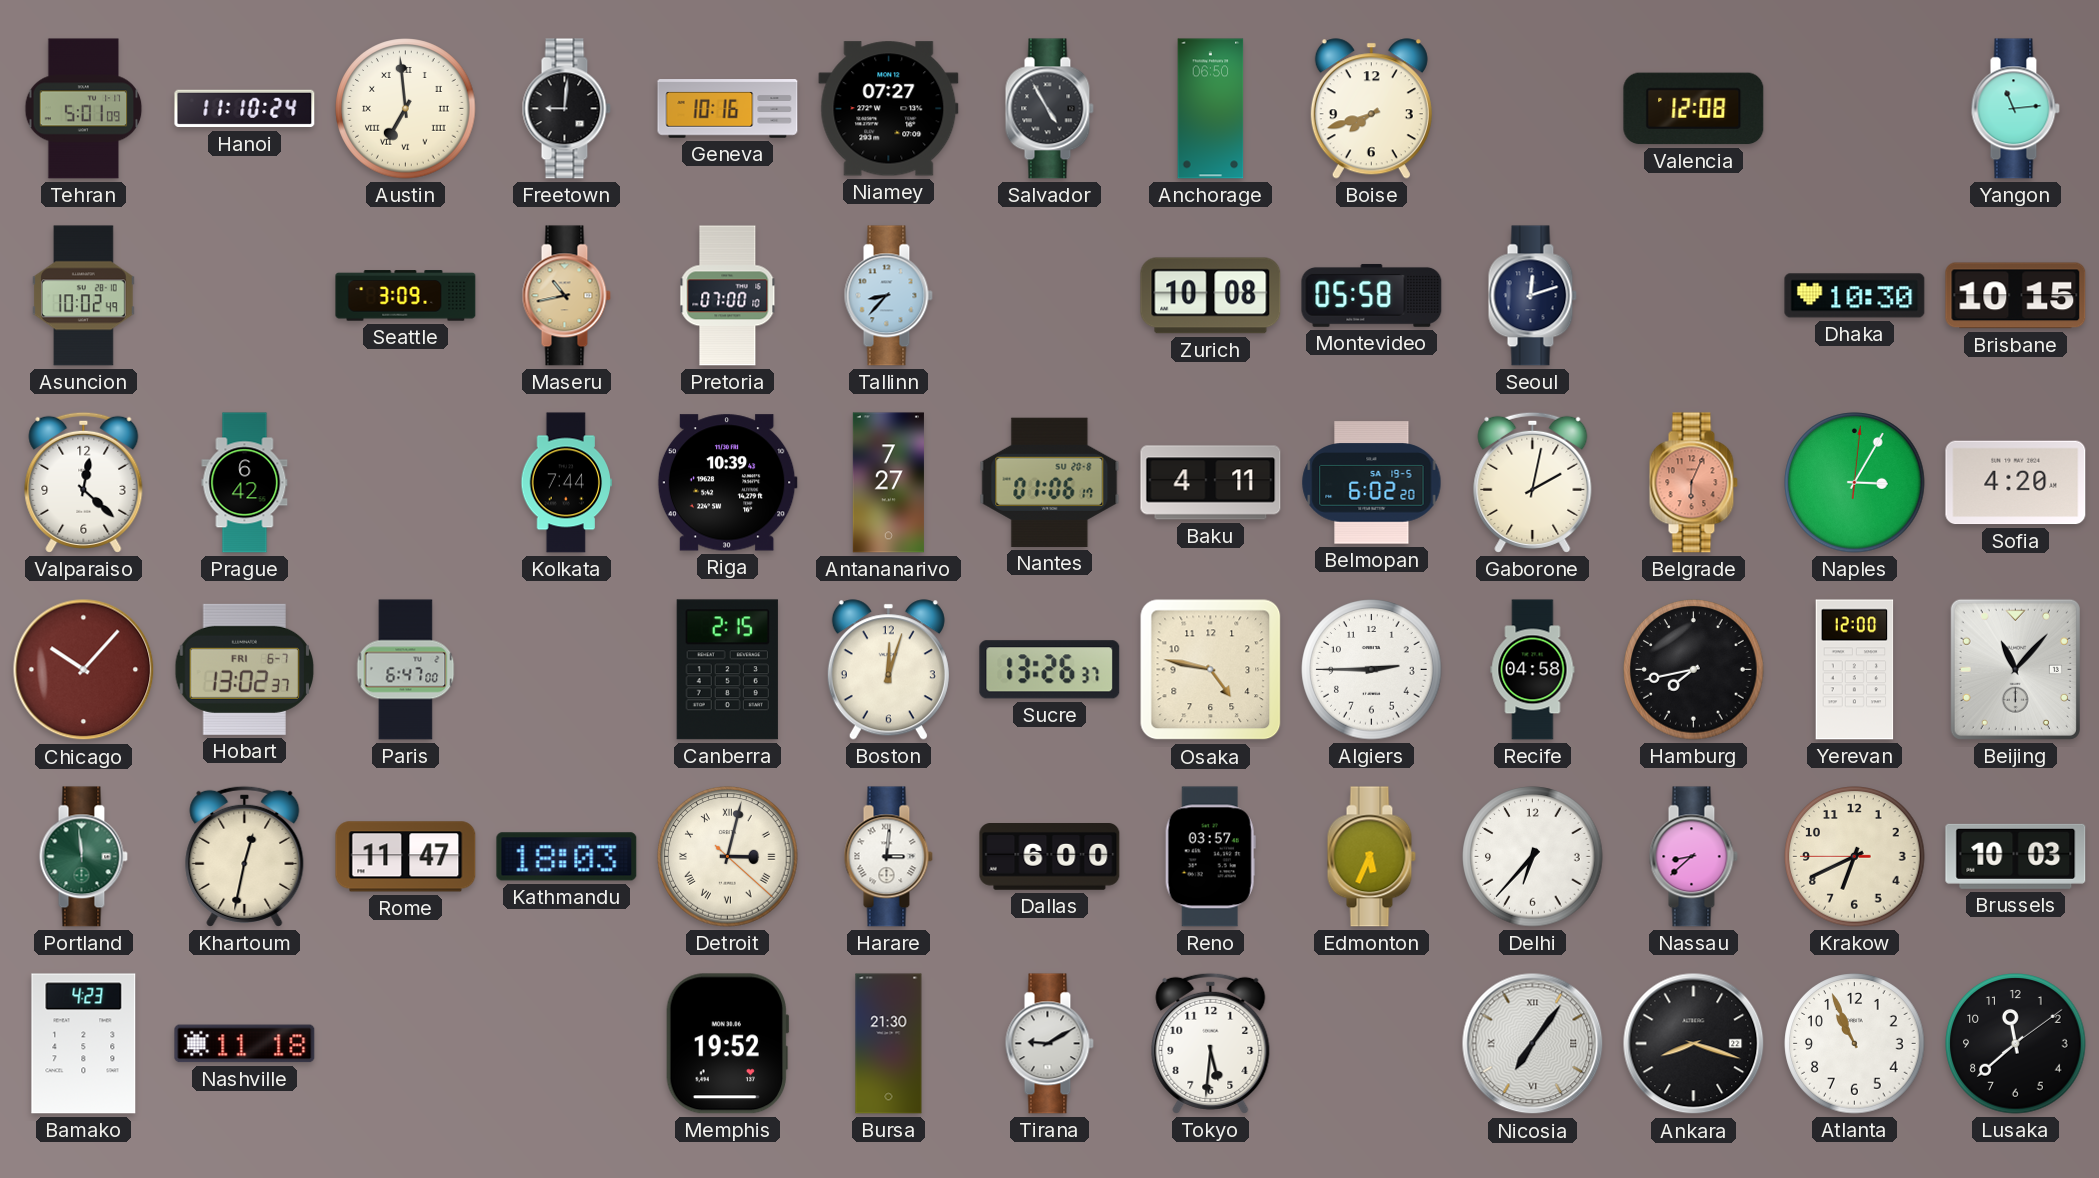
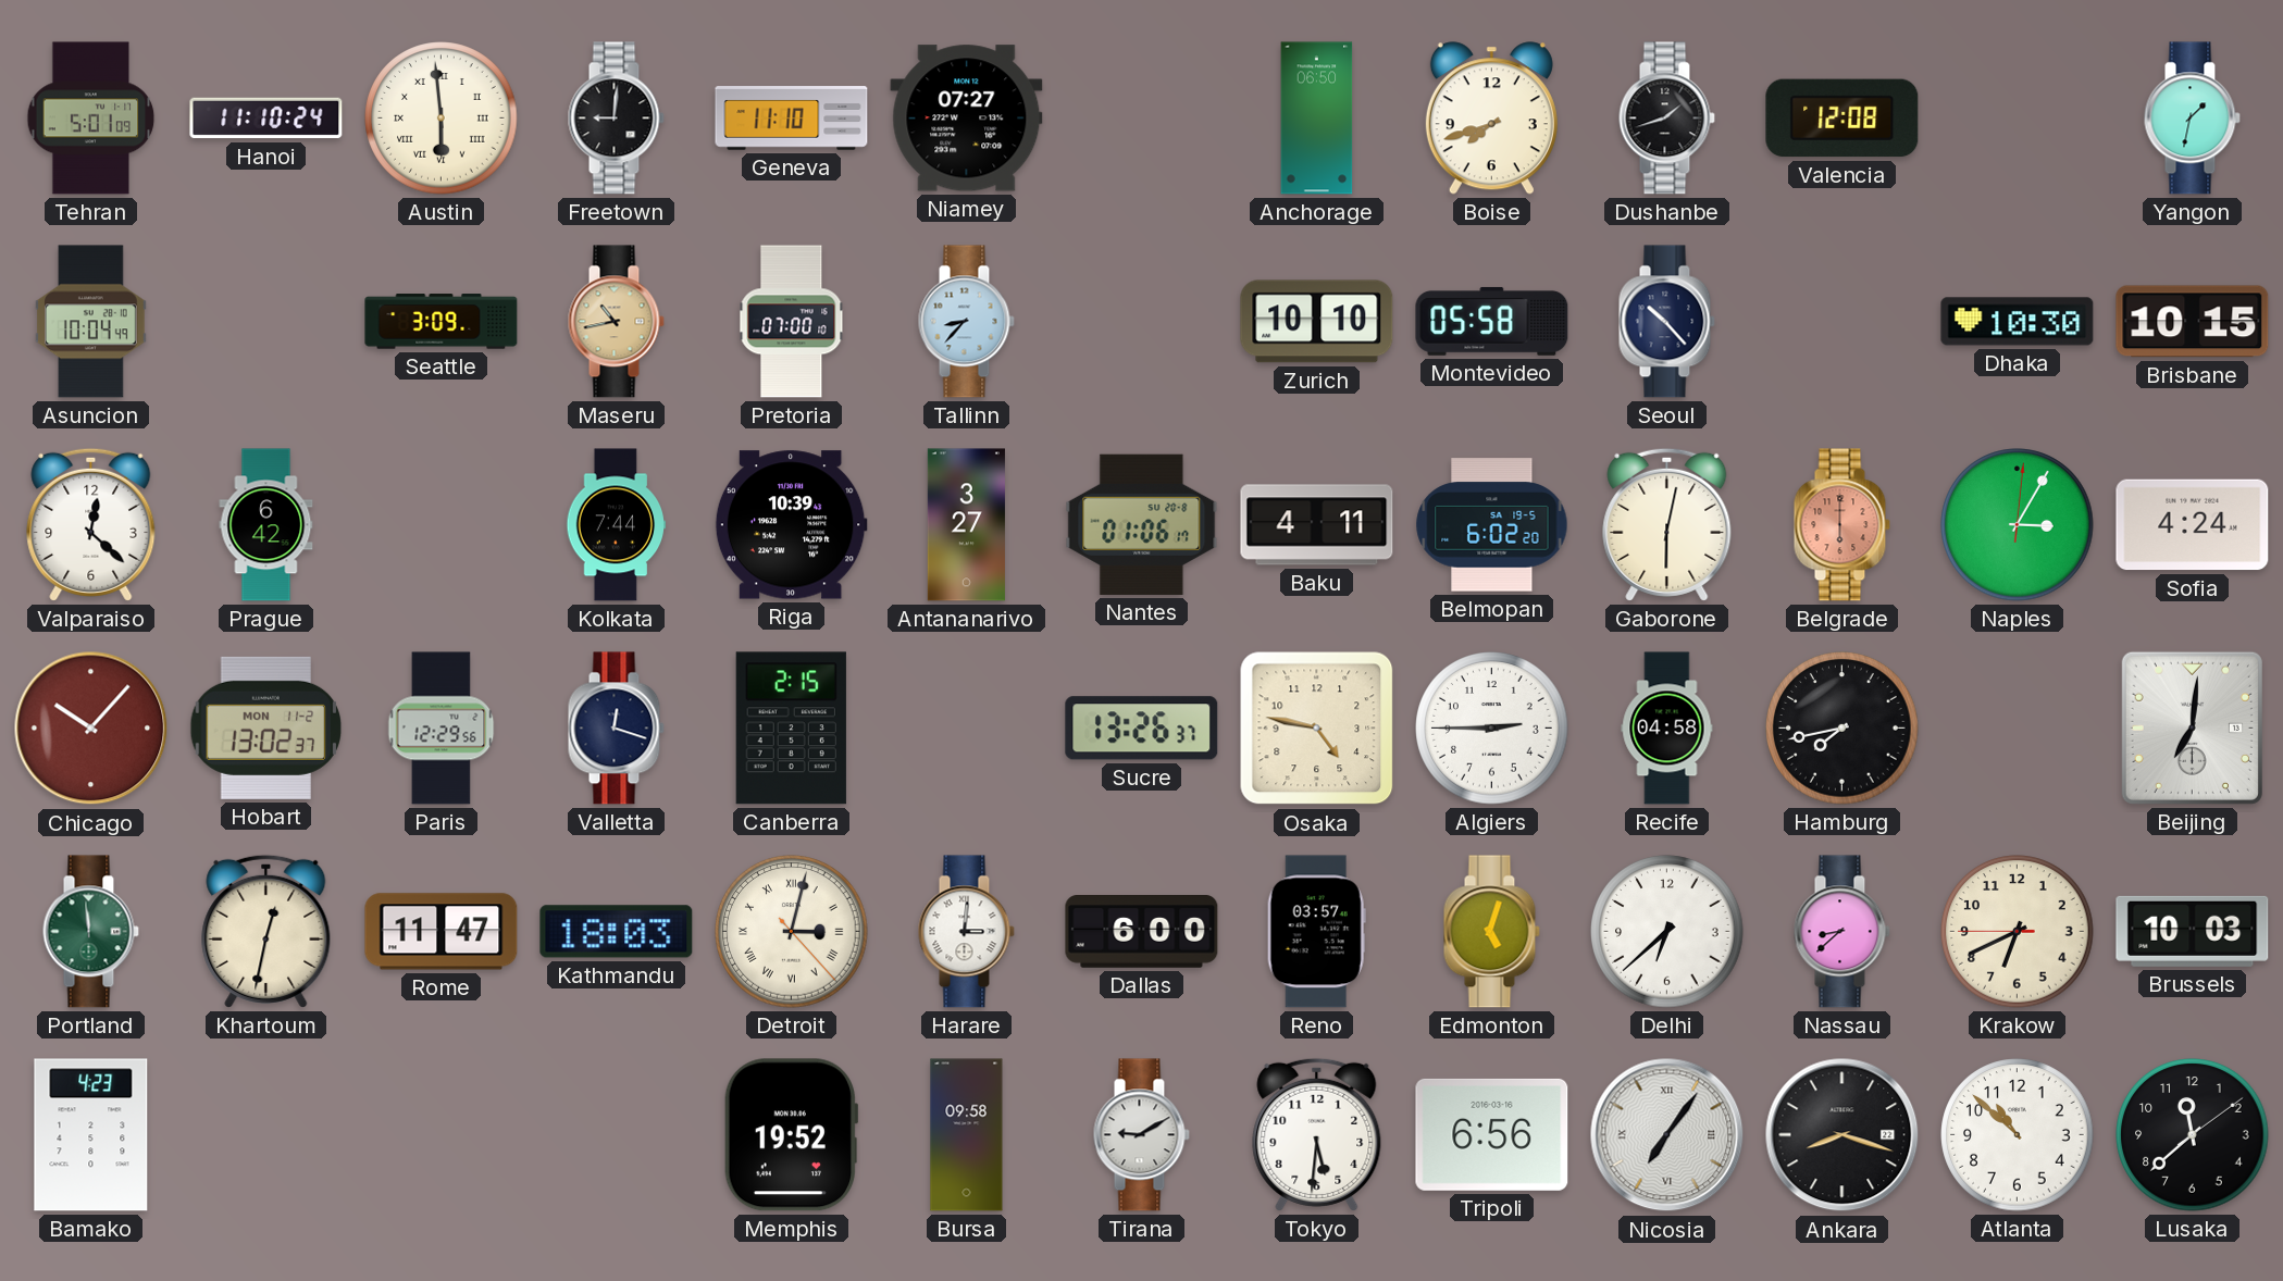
Austin: 6:59 -> 5:59 (442, 119)
Geneva: 10:16 -> 11:10 (792, 119)
Salvador: 4:55 -> none (1049, 109)
Dushanbe: none -> 1:42 (1666, 119)
Yangon: 11:14 -> 1:32 (2192, 119)
Asuncion: 10:02 -> 10:04 (91, 322)
Zurich: 10:08 -> 10:10 (1317, 322)
Seoul: 12:12 -> 10:23 (1666, 322)
Antananarivo: 7:27 -> 3:27 (966, 525)
Gaborone: 2:02 -> 6:02 (1667, 524)
Belgrade: 6:04 -> 6:00 (1841, 525)
Sofia: 4:20 -> 4:24 (2193, 525)
Hobart date: FRI 6-7 -> MON 11-2 (266, 727)
Paris: 6:47 -> 12:29 (442, 729)
Valletta: none -> 12:18 (616, 729)
Boston: 12:03 -> none (888, 670)
Yerevan: 12:00 -> none (1855, 670)
Beijing: 11:07 -> 7:01 (2192, 727)
Detroit: 3:02:22 -> 3:02:23 (792, 932)
Edmonton: 5:34 -> 5:03 (1491, 932)
Delhi: 6:37 -> 6:38 (1667, 932)
Nashville: 11:18 -> none (245, 1044)
Bursa: 21:30 -> 09:58 (967, 1135)
Tripoli: none -> 6:56 (1492, 1134)
Atlanta: 10:56 -> 10:52 (2018, 1135)
